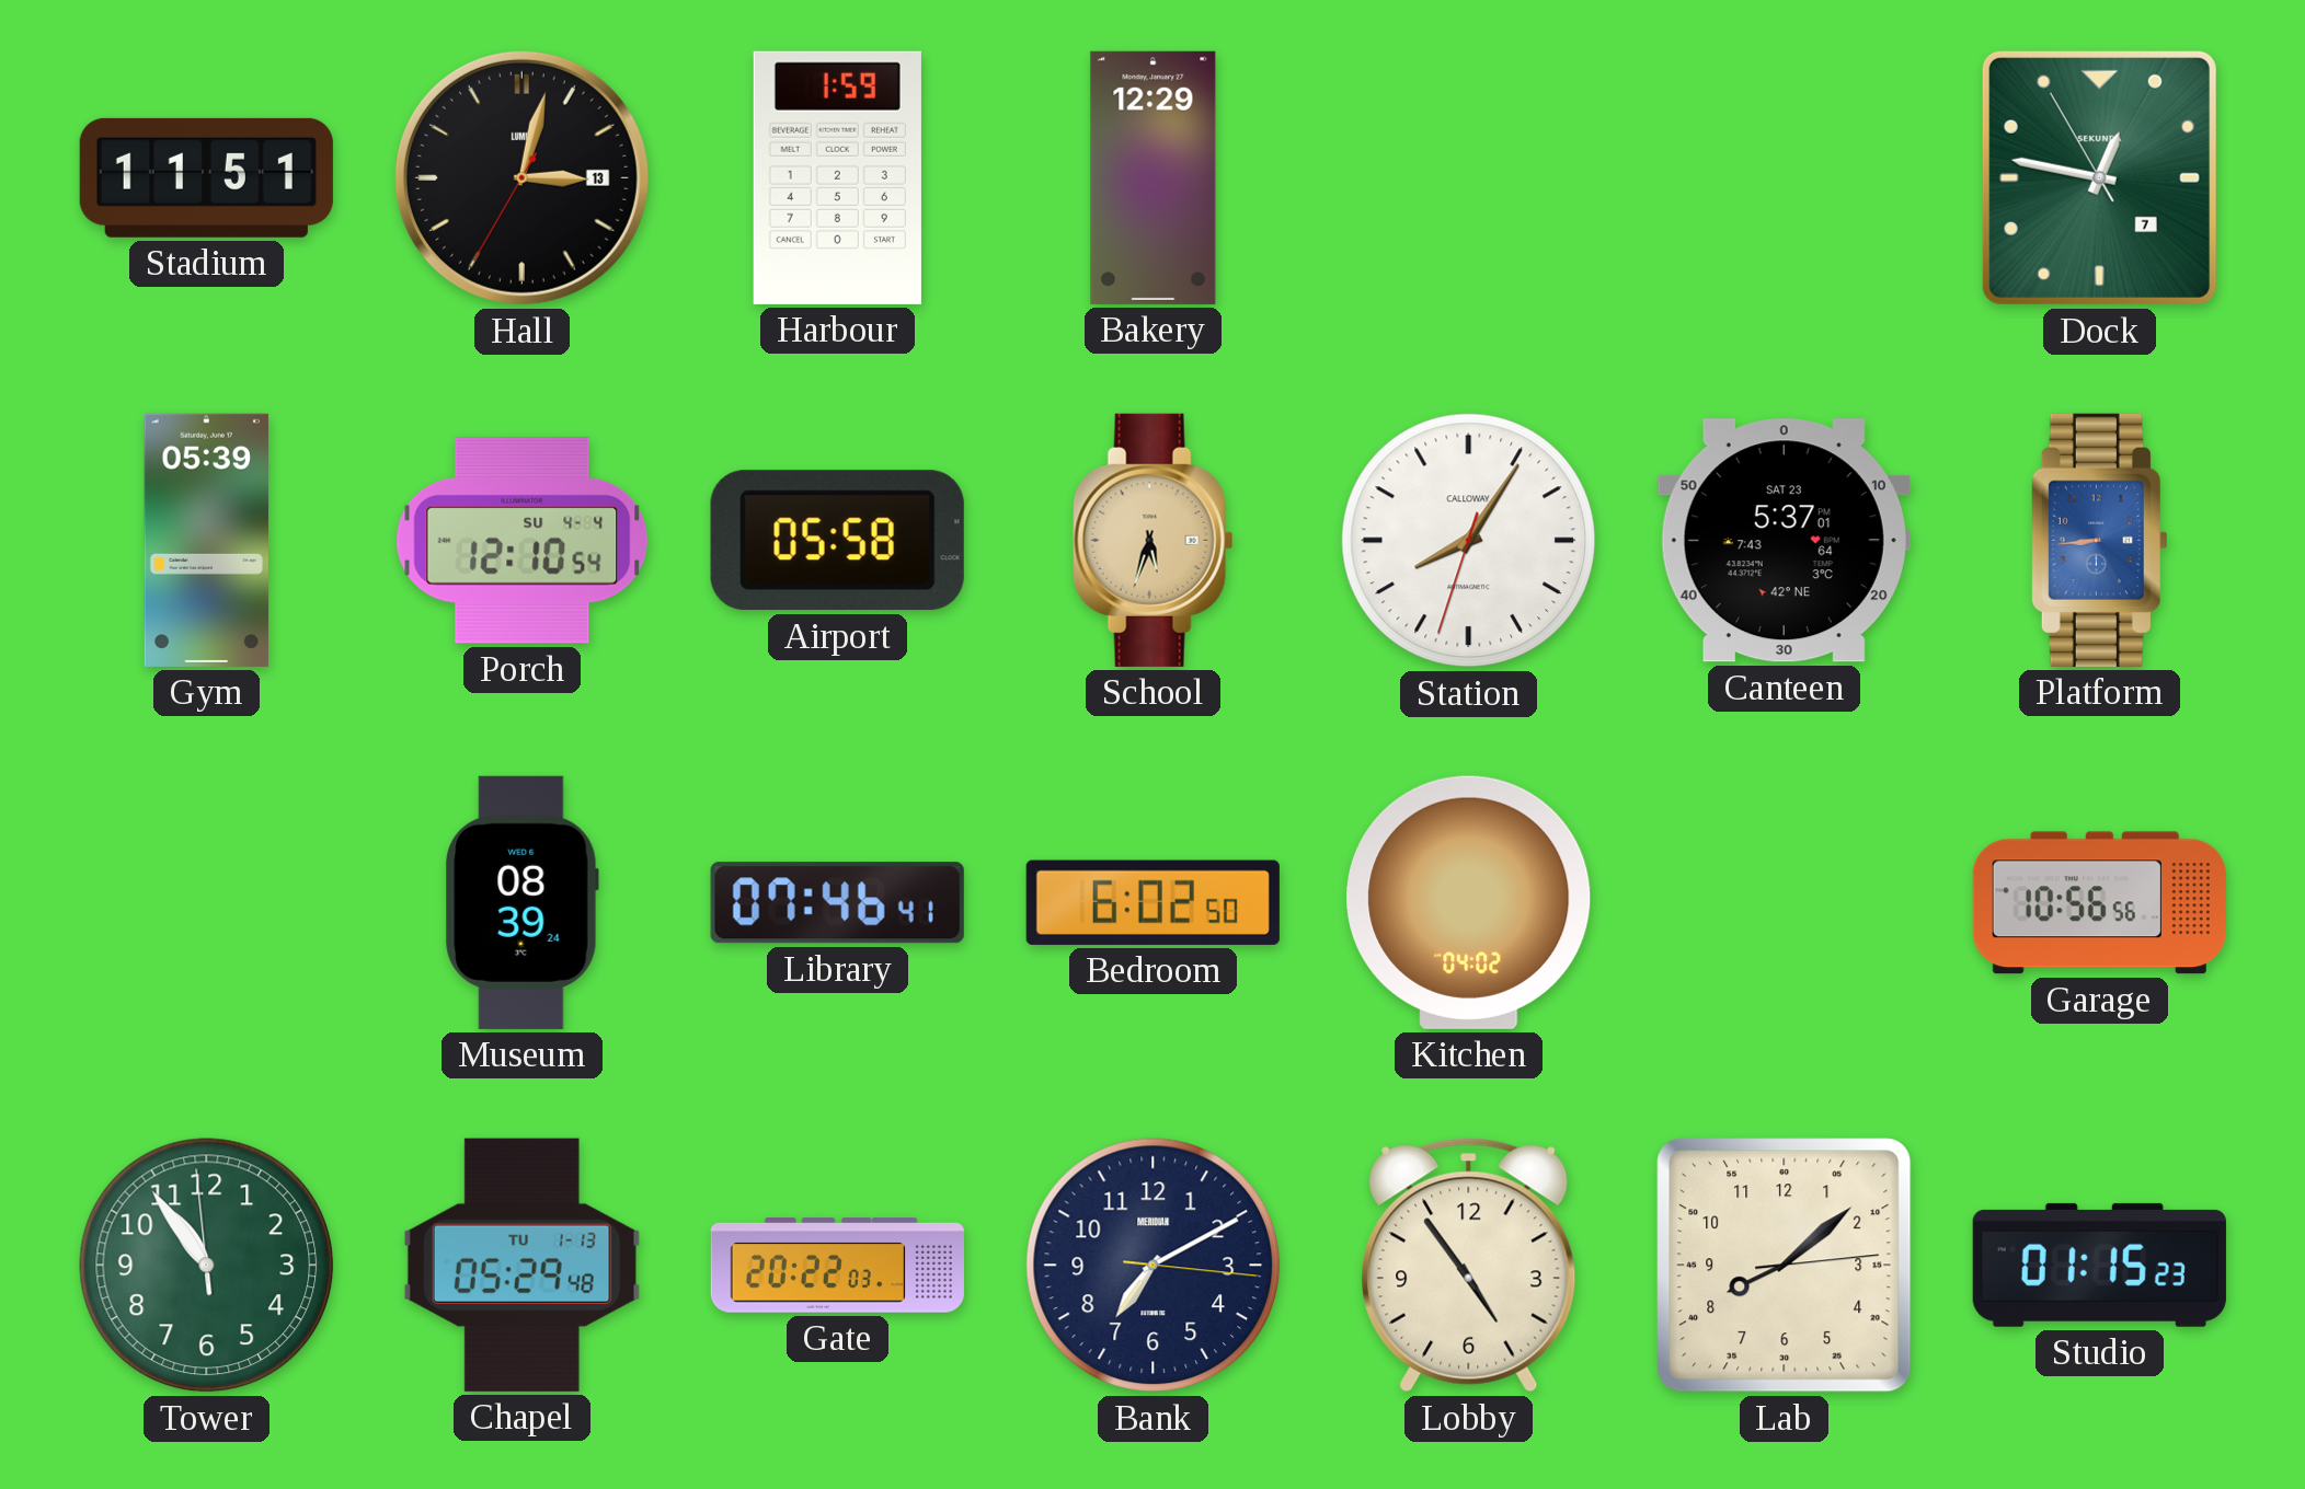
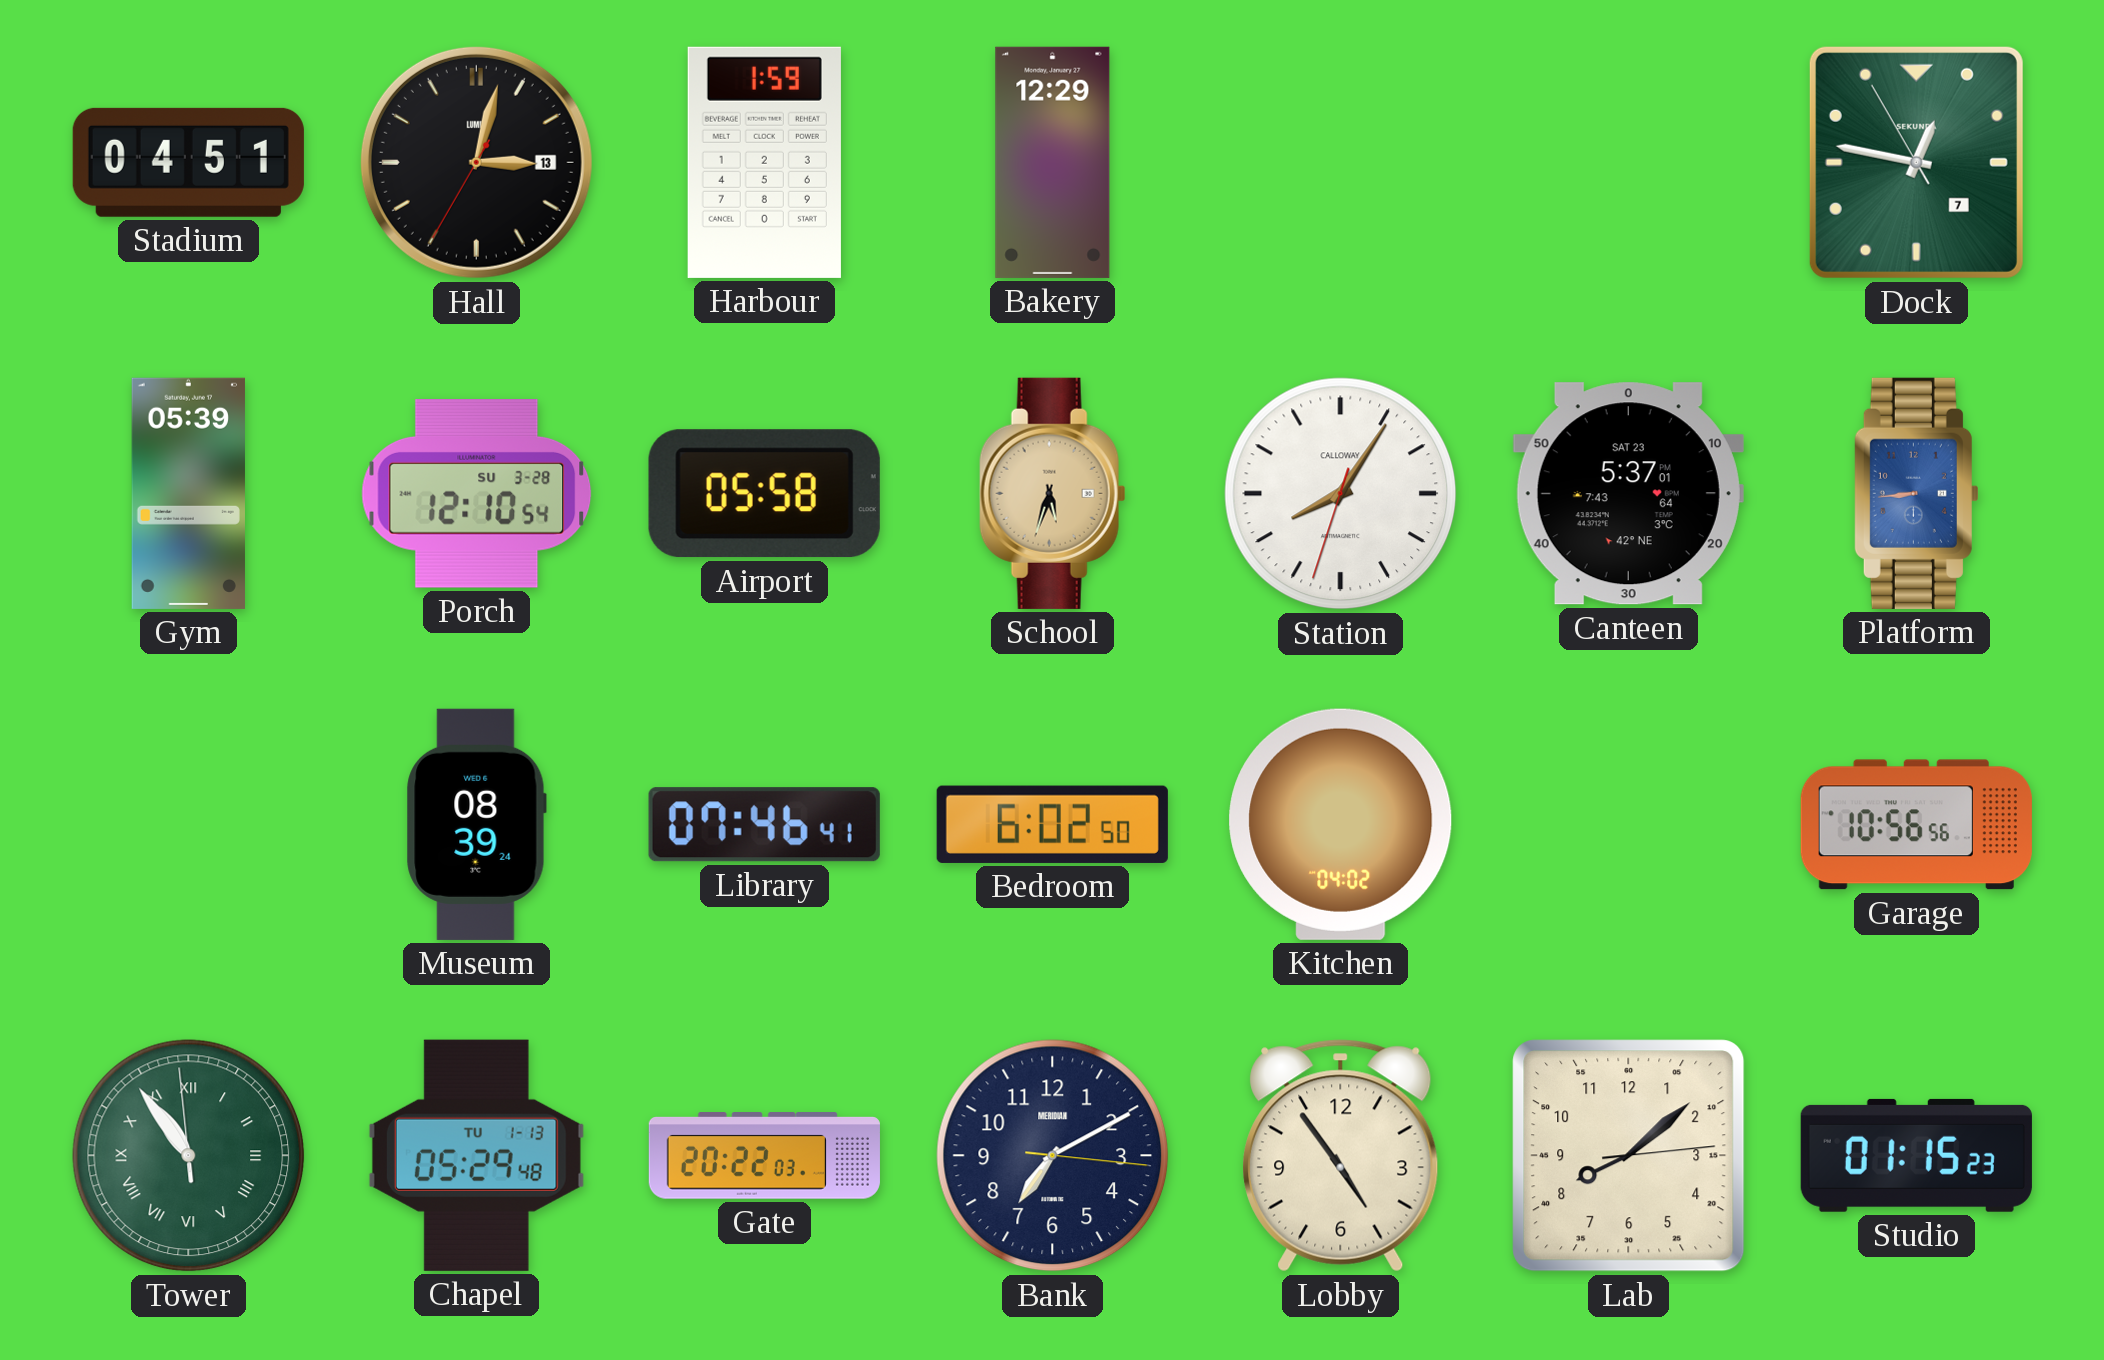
Stadium: 11:51 -> 04:51 (188, 162)
Porch date: SU 4-4 -> SU 3-28 (477, 494)
Tower numerals: Arabic -> Roman (189, 1156)
